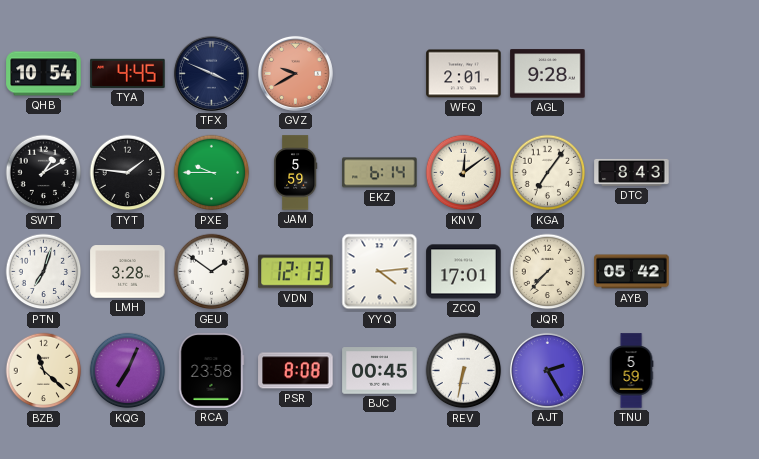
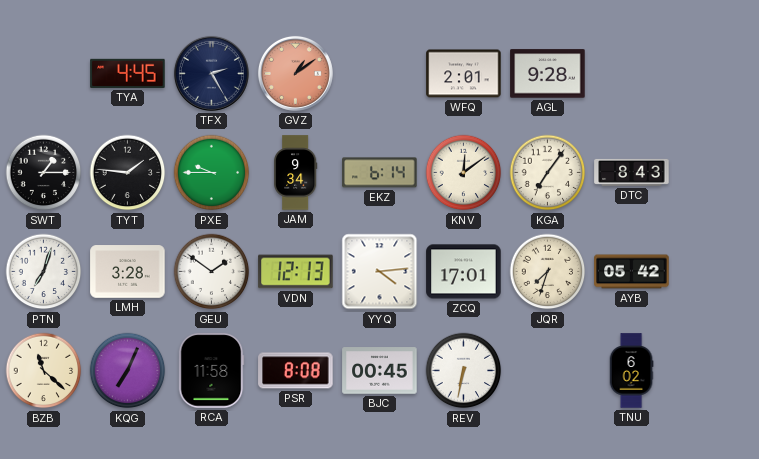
QHB: 10:54 -> none (44, 74)
TFX: 3:49 -> 2:25 (211, 73)
GVZ: 9:40 -> 1:09 (295, 73)
SWT: 1:10 -> 1:15 (44, 173)
JAM: 5:59 -> 9:34 (295, 173)
JQR: 7:37 -> 7:33 (548, 272)
RCA: 23:58 -> 11:58 (211, 371)
AJT: 2:25 -> none (547, 370)
TNU: 5:59 -> 6:02 (631, 371)
